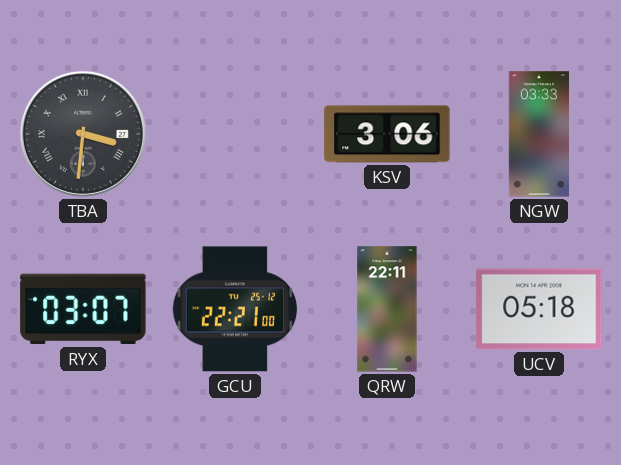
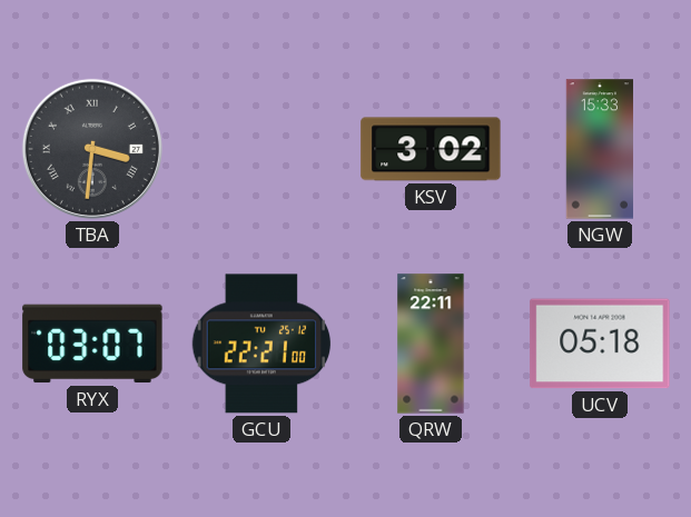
KSV: 3:06 -> 3:02 (431, 149)
NGW: 03:33 -> 15:33 (599, 149)
